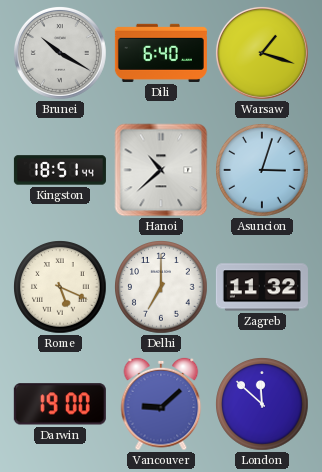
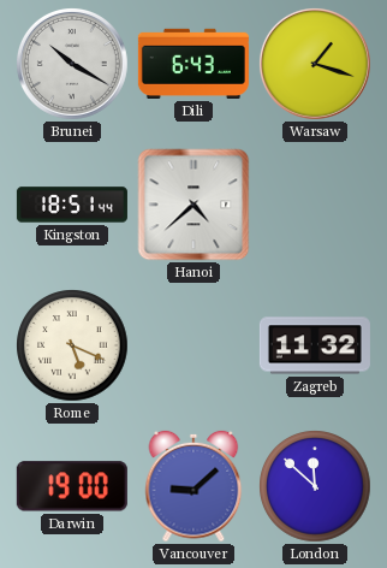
Dili: 6:40 -> 6:43 (194, 64)
Hanoi: 10:38 -> 4:38 (194, 205)
Asuncion: 3:03 -> none (262, 170)
Delhi: 7:00 -> none (161, 287)
